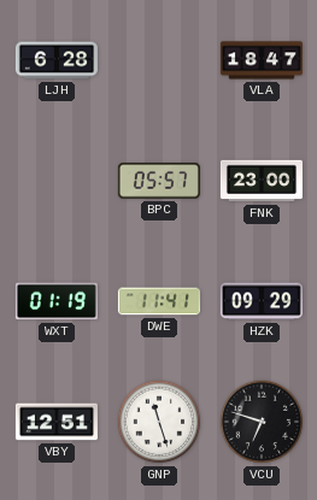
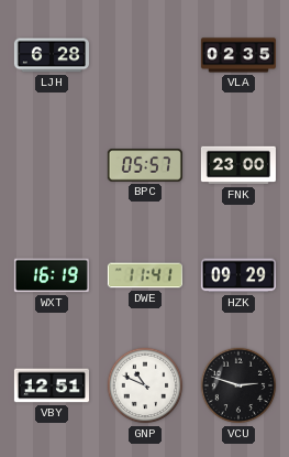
VLA: 18:47 -> 02:35 (238, 55)
WXT: 01:19 -> 16:19 (52, 275)
GNP: 11:27 -> 10:49 (145, 385)
VCU: 6:48 -> 2:48 (238, 385)
